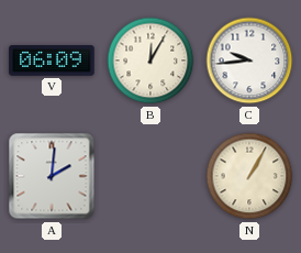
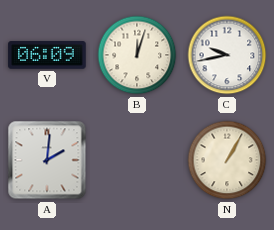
B: 12:05 -> 12:03 (137, 55)
C: 9:44 -> 9:43 (227, 55)
